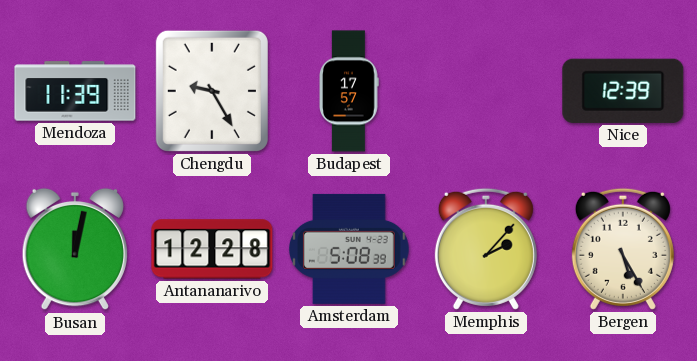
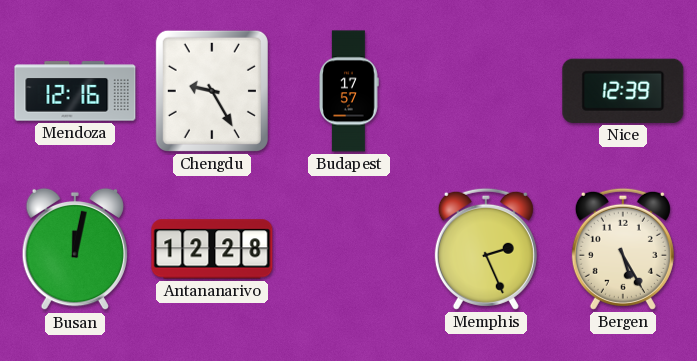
Mendoza: 11:39 -> 12:16 (75, 91)
Amsterdam: 5:08 -> none (349, 249)
Memphis: 2:07 -> 2:26 (486, 249)
